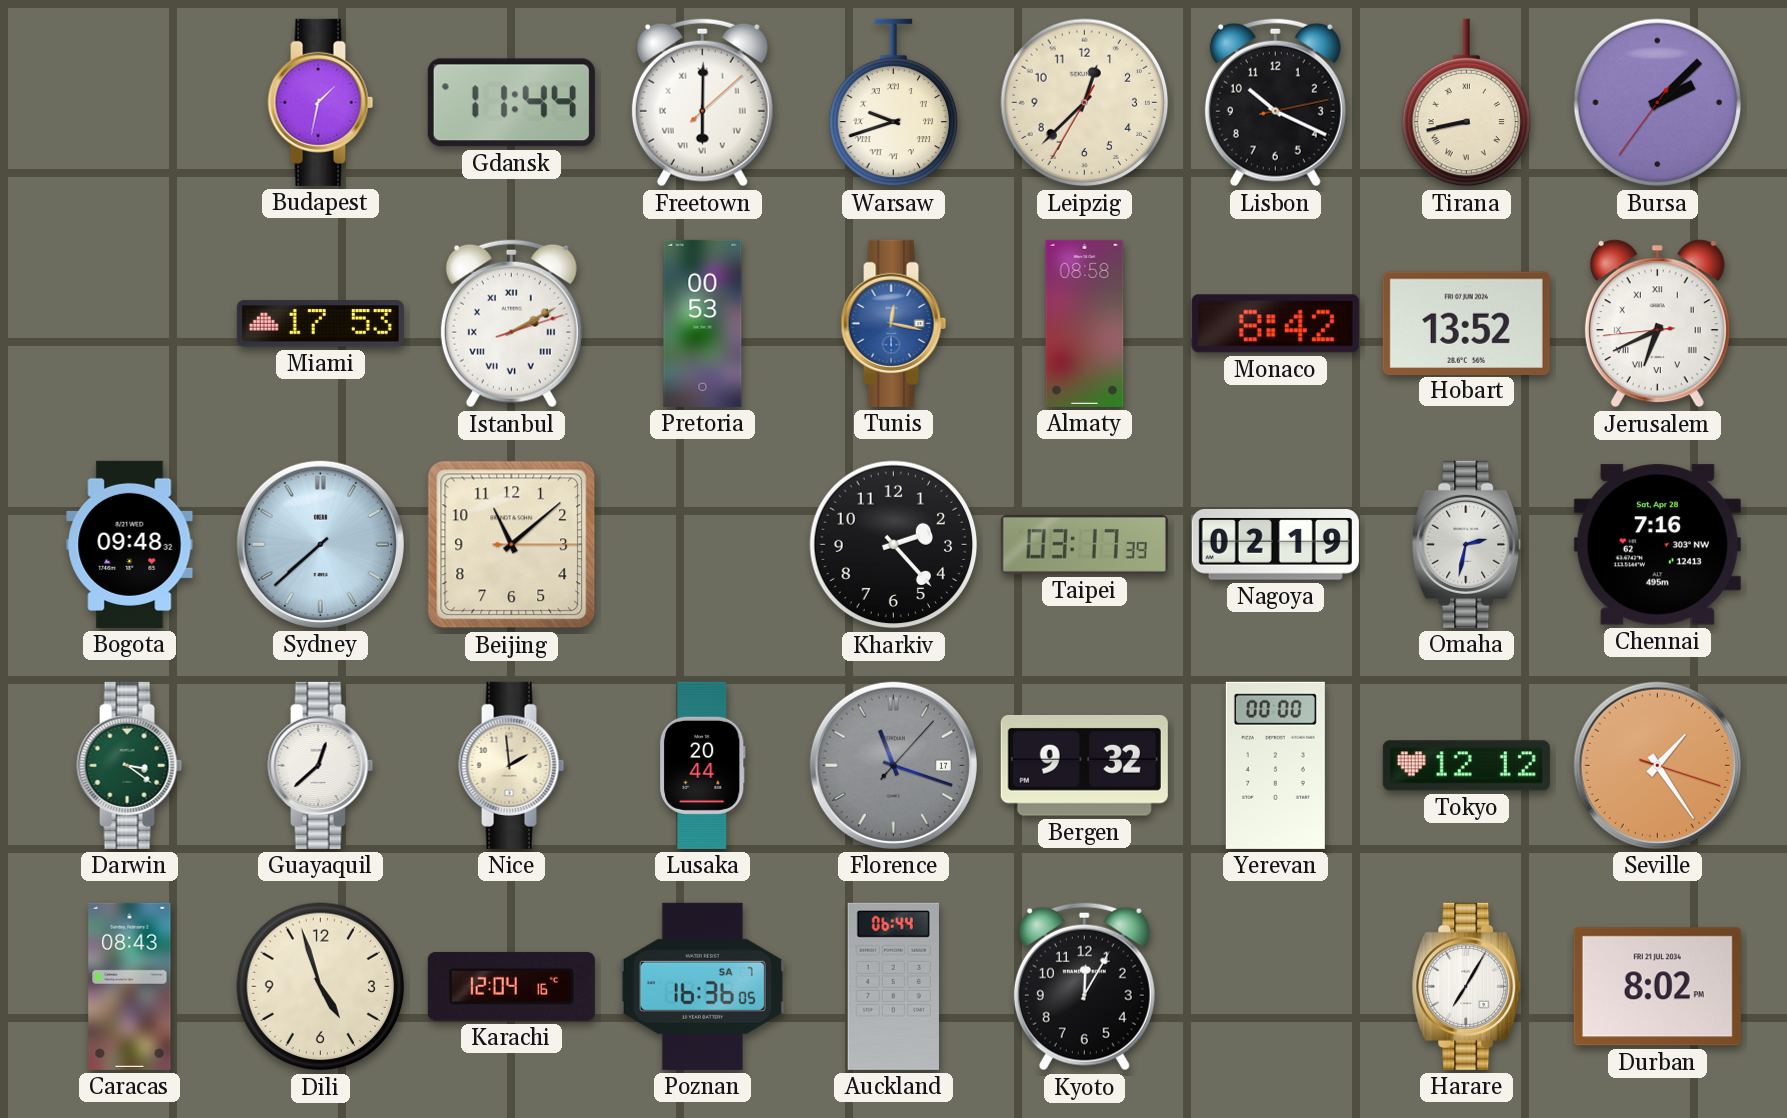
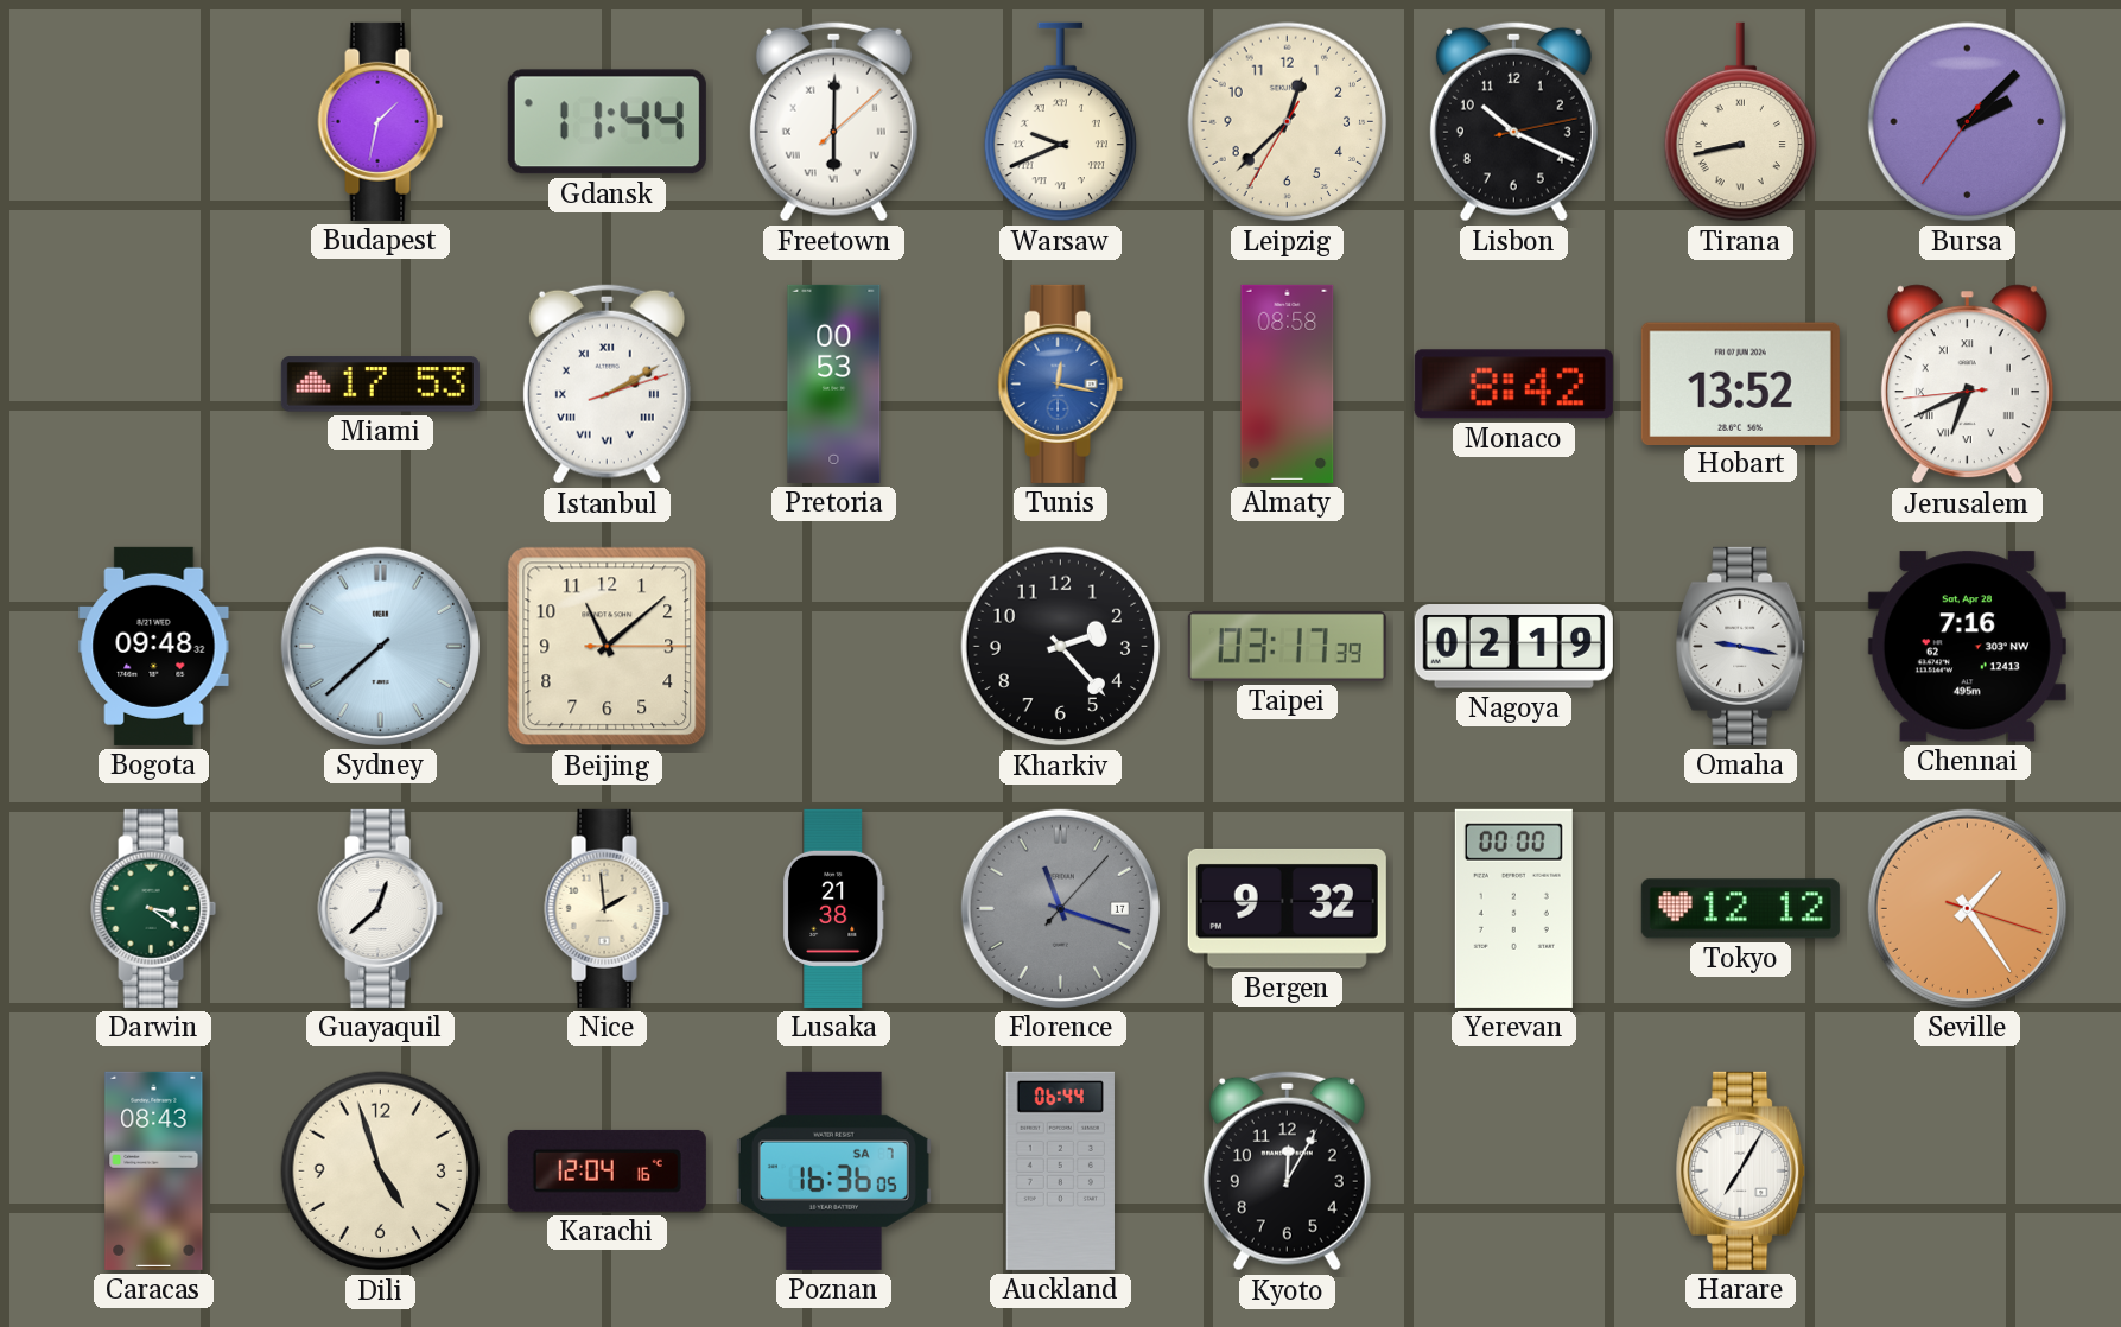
Warsaw: 9:42 -> 9:41 (1060, 122)
Omaha: 2:32 -> 9:17 (1741, 646)
Lusaka: 20:44 -> 21:38 (833, 908)
Durban: 8:02 -> none (1657, 987)
